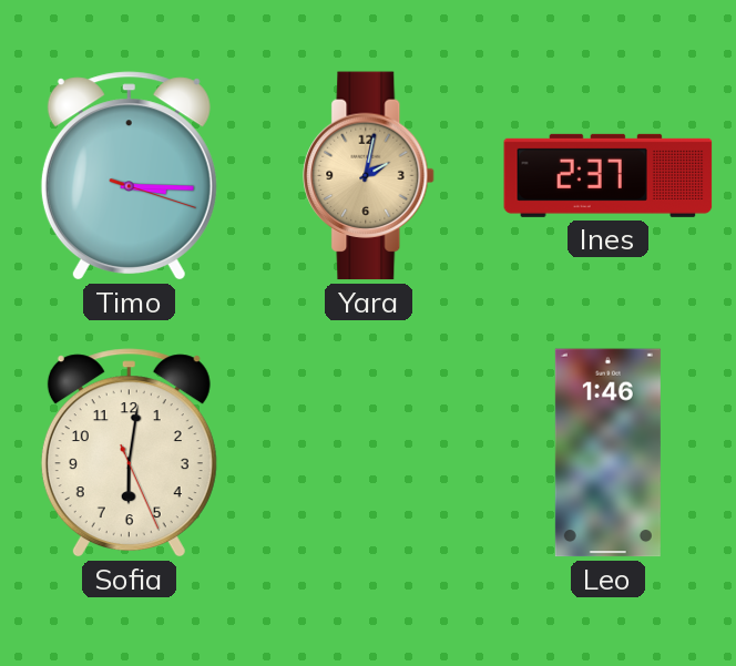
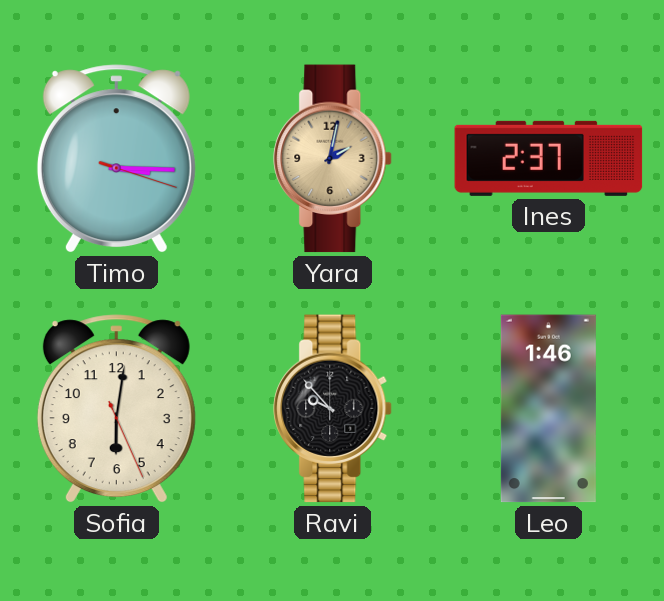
Ravi: none -> 9:53 (333, 409)
